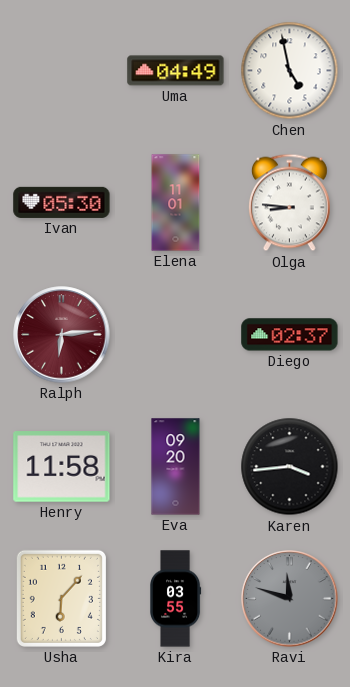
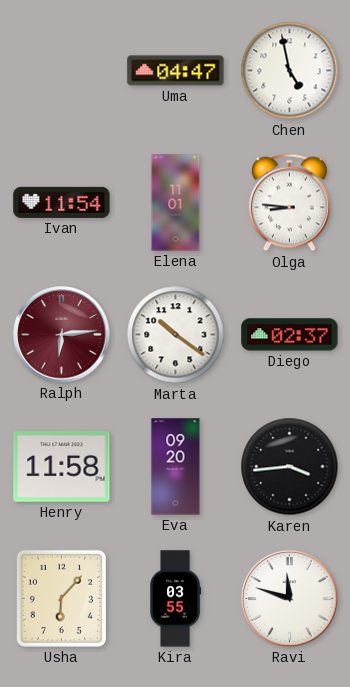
Uma: 04:49 -> 04:47 (176, 71)
Ivan: 05:30 -> 11:54 (62, 202)
Marta: none -> 10:21 (176, 335)
Ravi dial: grey -> white (290, 599)
